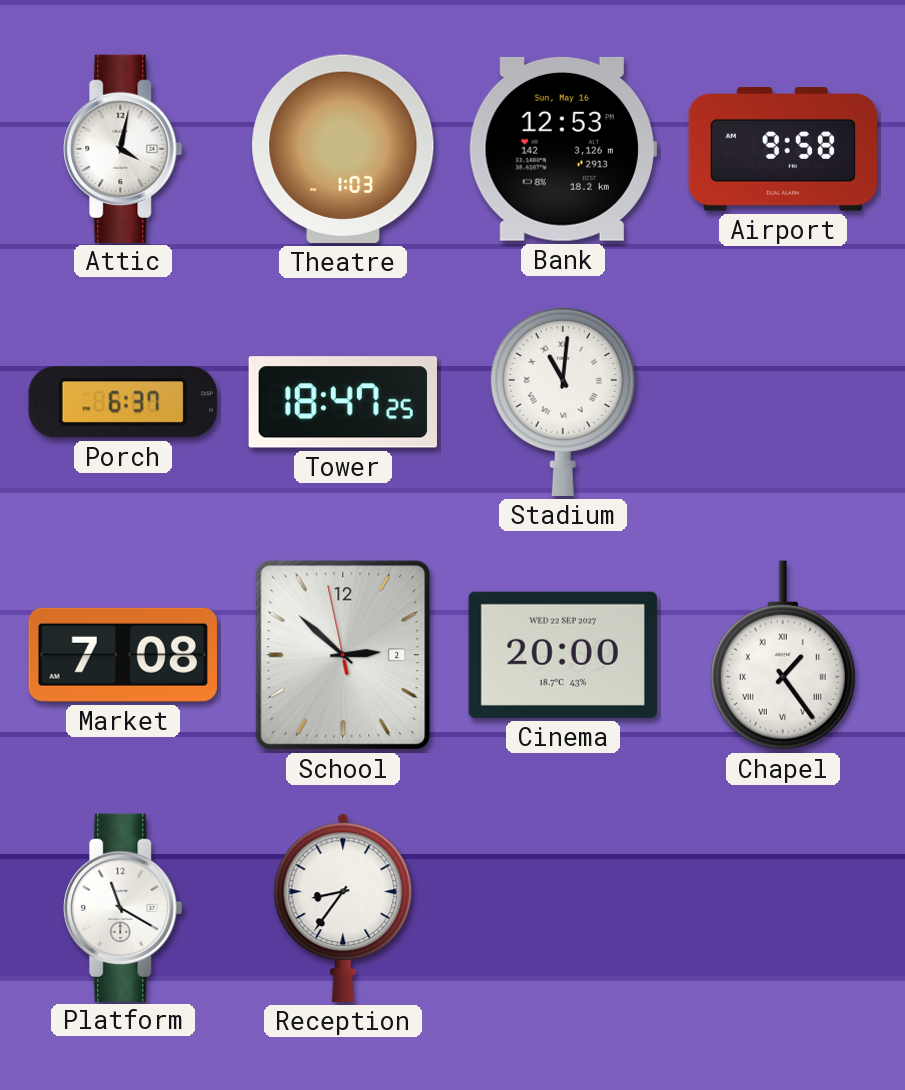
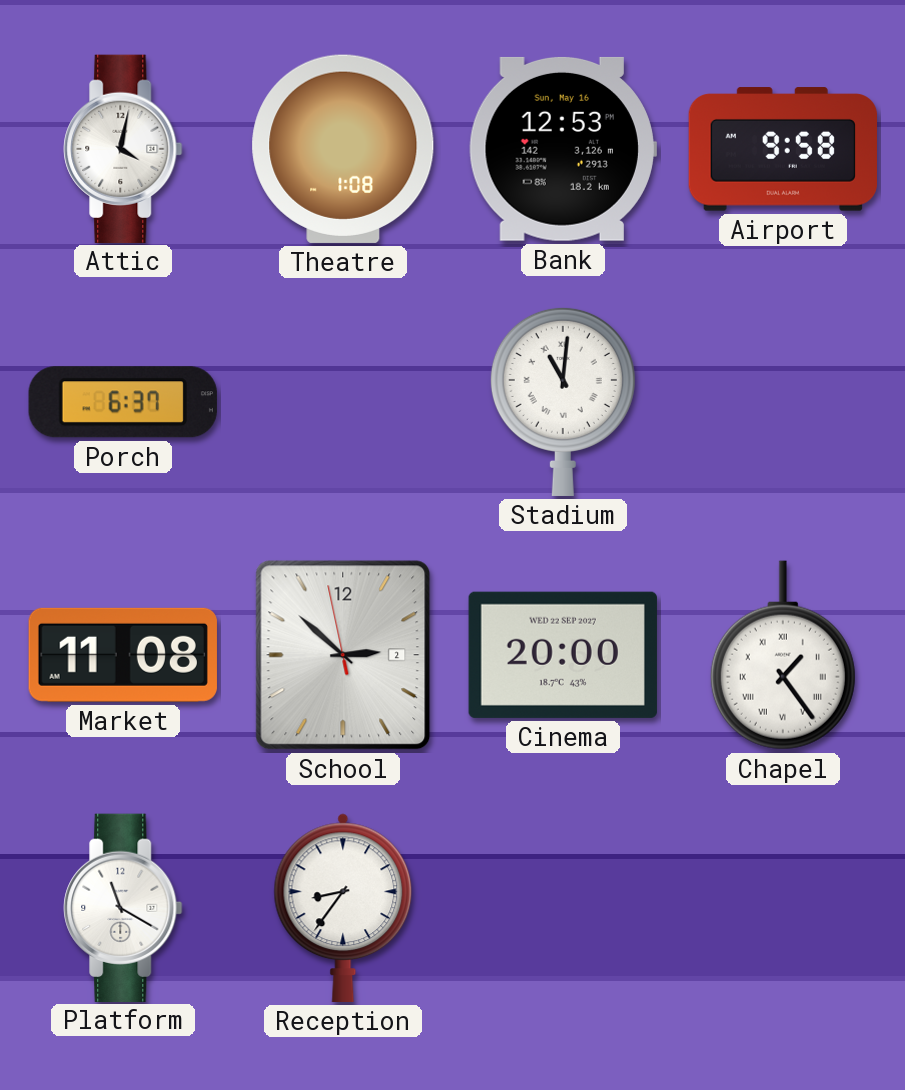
Theatre: 1:03 -> 1:08 (343, 149)
Tower: 18:47 -> none (343, 402)
Market: 7:08 -> 11:08 (123, 655)
